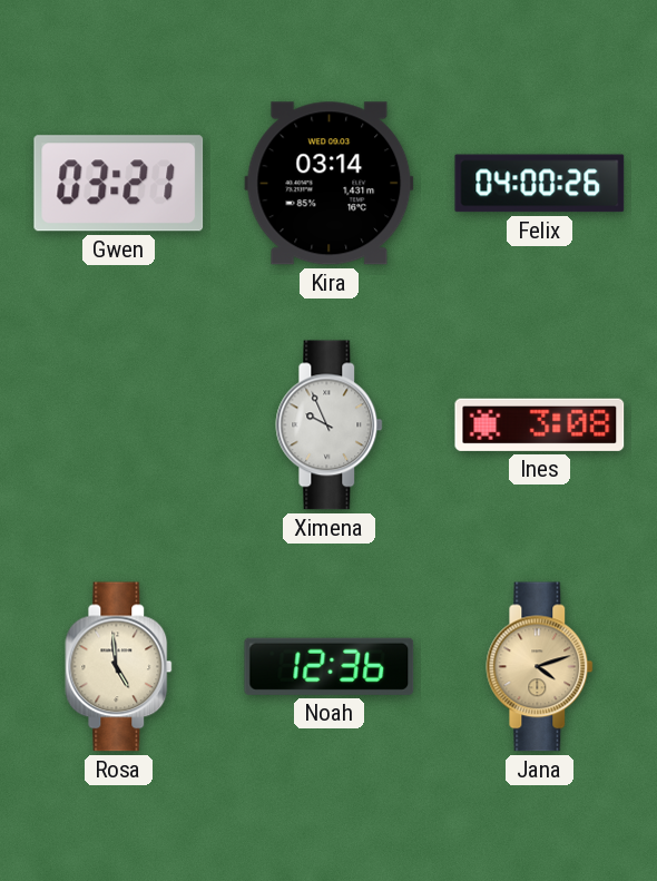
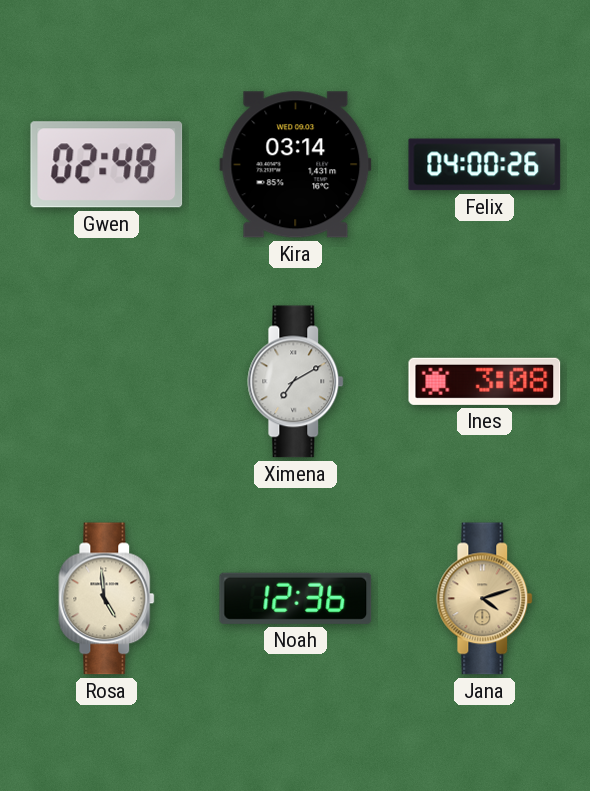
Gwen: 03:21 -> 02:48 (107, 165)
Ximena: 9:56 -> 7:10 (296, 382)
